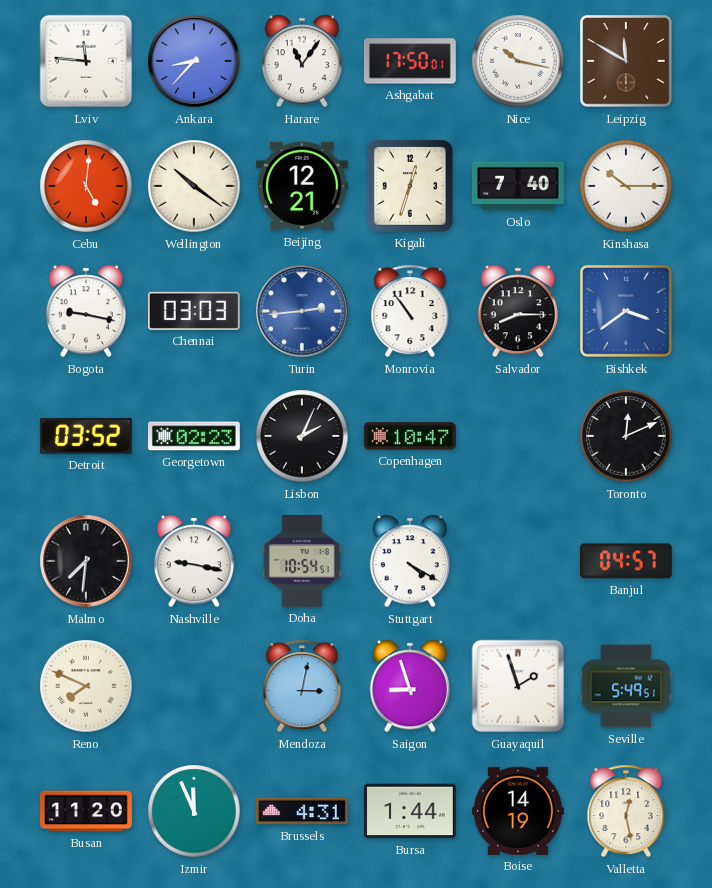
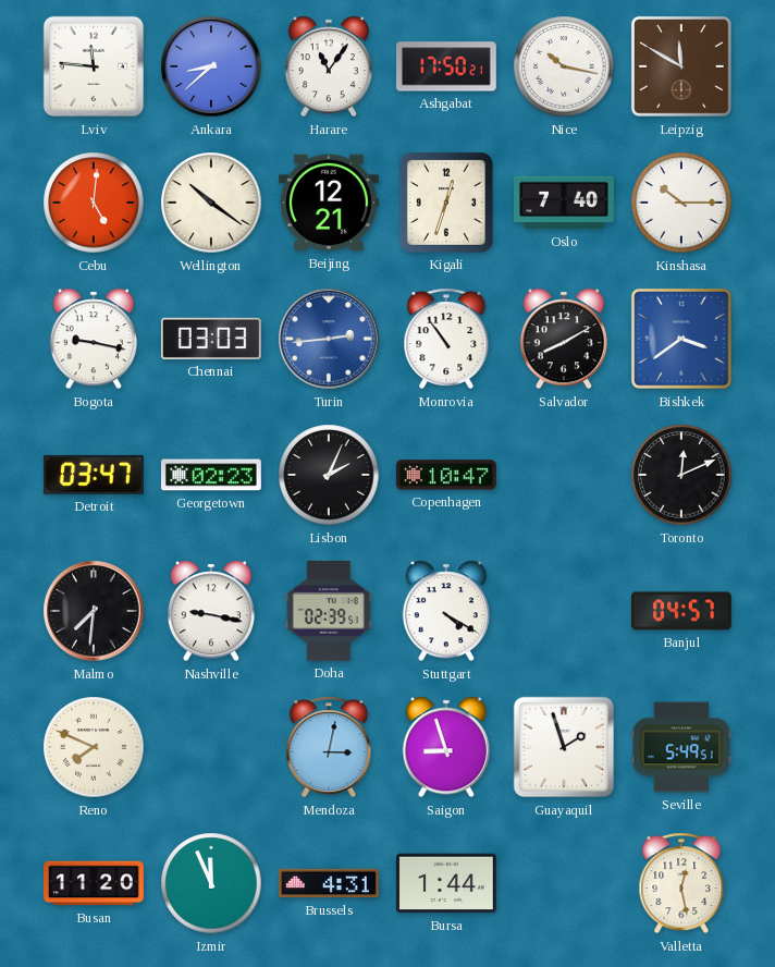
Ankara: 8:37 -> 8:38 (211, 66)
Ashgabat: 17:50:01 -> 17:50:21 (446, 66)
Salvador: 8:15 -> 8:10 (564, 339)
Detroit: 03:52 -> 03:47 (94, 475)
Doha: 10:54 -> 02:39 (329, 611)
Boise: 14:19 -> none (518, 811)
